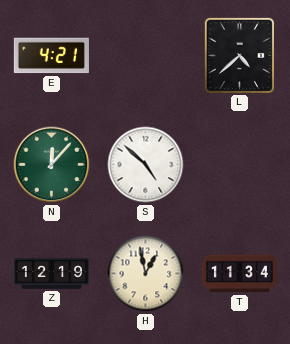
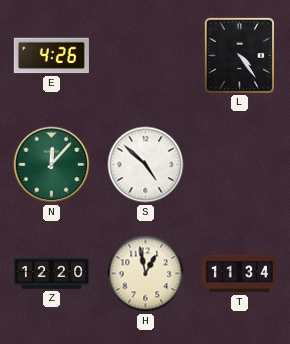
E: 4:21 -> 4:26 (51, 56)
L: 4:38 -> 4:24 (239, 55)
Z: 12:19 -> 12:20 (51, 274)
